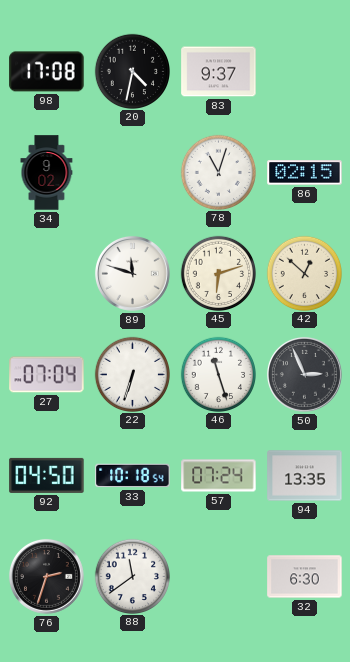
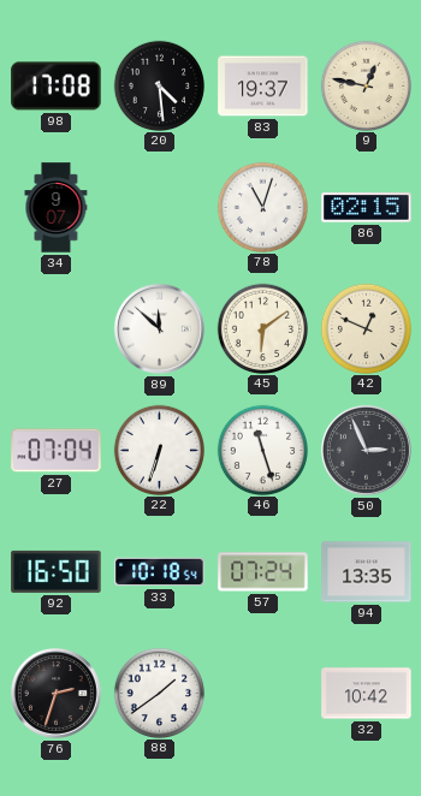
20: 4:32 -> 4:29 (159, 85)
83: 9:37 -> 19:37 (263, 87)
9: none -> 12:47 (366, 85)
34: 9:02 -> 9:07 (57, 208)
89: 11:48 -> 11:52 (160, 329)
45: 6:12 -> 6:09 (262, 328)
42: 12:52 -> 12:49 (366, 328)
92: 04:50 -> 16:50 (57, 571)
88: 11:39 -> 1:39 (159, 693)
32: 6:30 -> 10:42 (367, 694)
